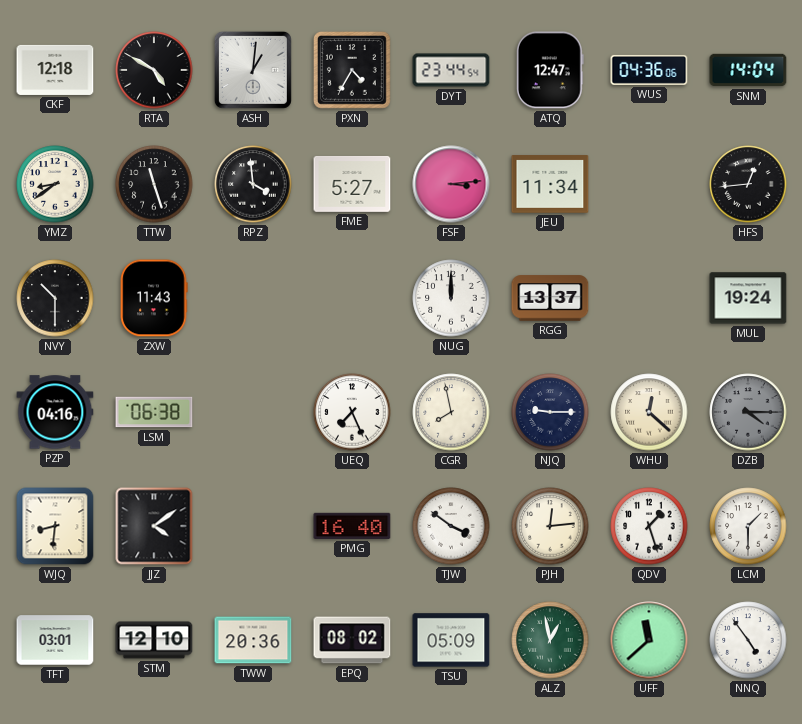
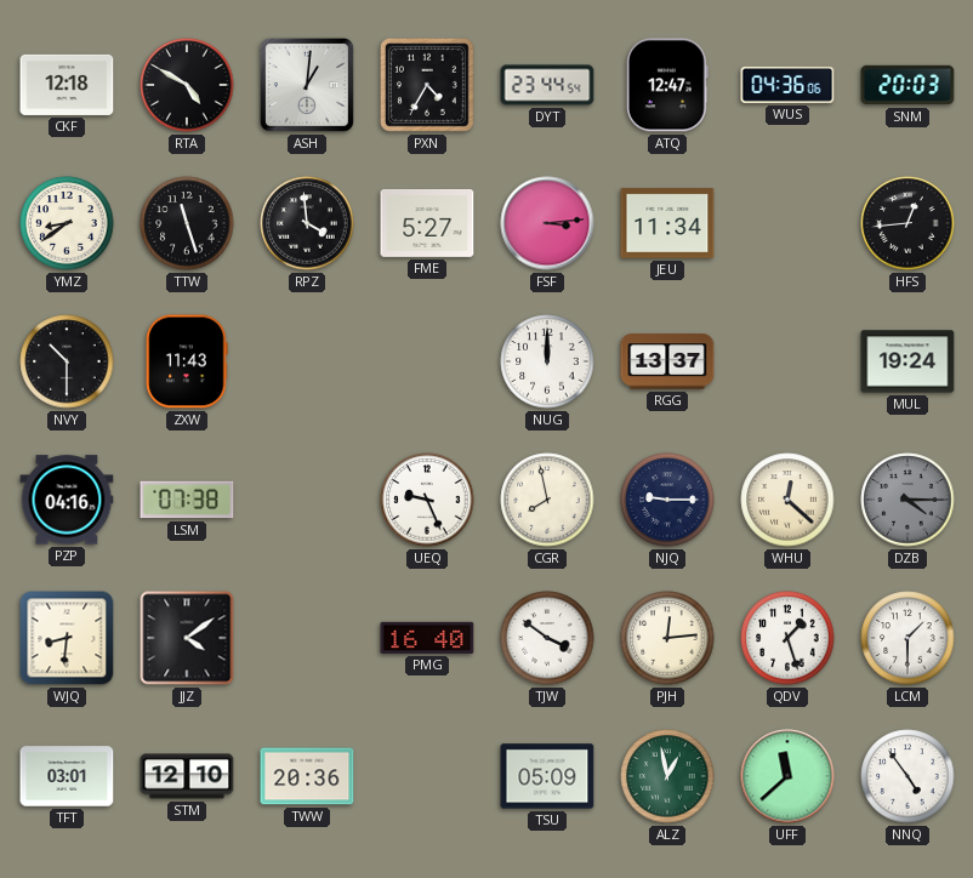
SNM: 14:04 -> 20:03 (907, 85)
LSM: 06:38 -> 07:38 (187, 500)
UEQ: 7:26 -> 9:26 (427, 500)
EPQ: 08:02 -> none (352, 640)
